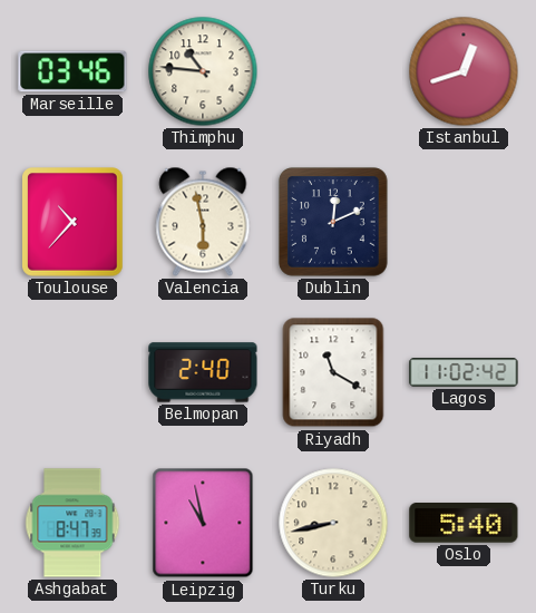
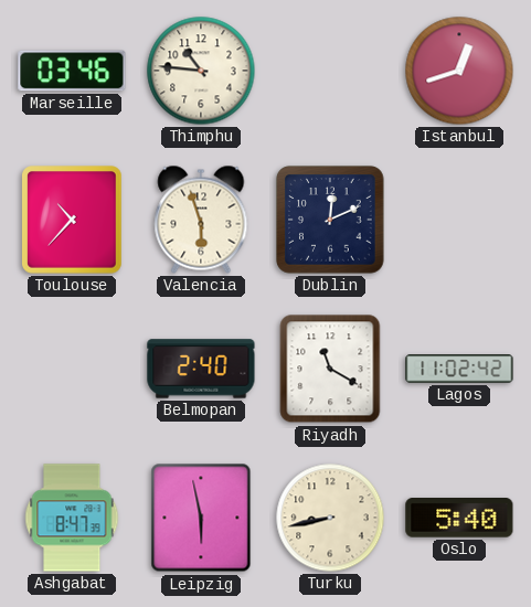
Valencia: 5:58 -> 5:57 (201, 220)
Leipzig: 10:58 -> 5:58 (201, 518)
